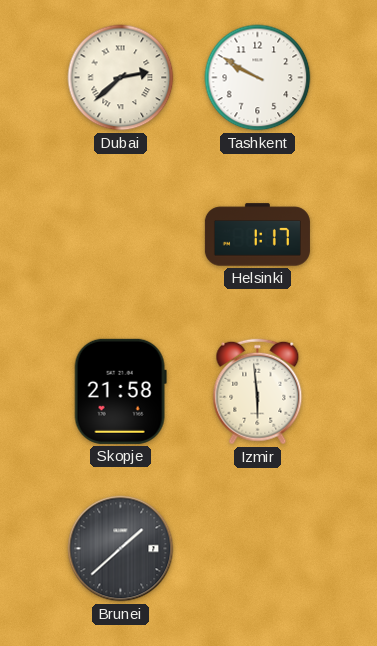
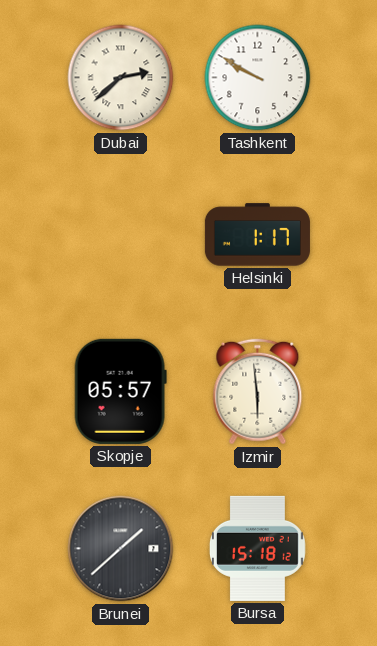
Skopje: 21:58 -> 05:57 (120, 391)
Bursa: none -> 15:18 (257, 548)
